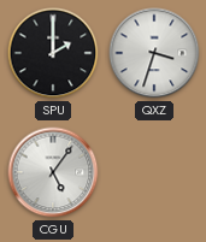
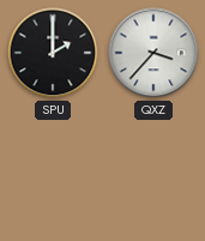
QXZ: 3:33 -> 3:37 (153, 53)
CGU: 5:06 -> none (53, 172)
